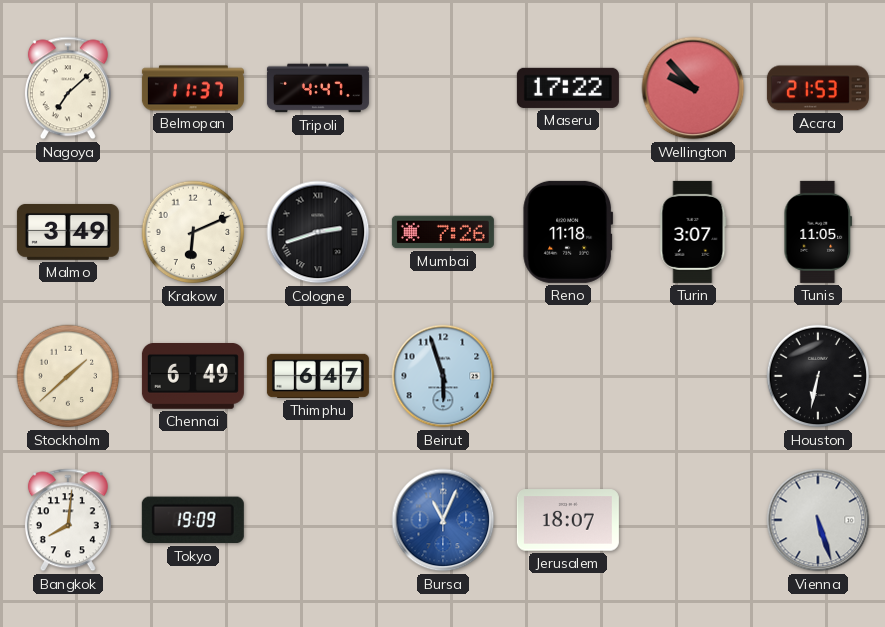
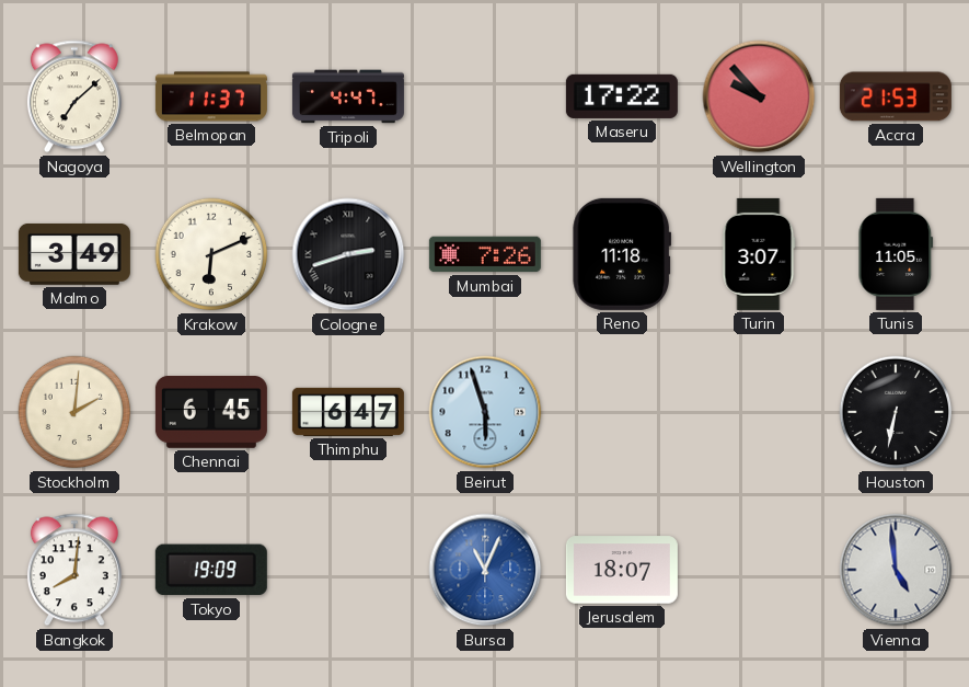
Stockholm: 1:38 -> 2:01 (74, 412)
Chennai: 6:49 -> 6:45 (211, 413)
Vienna: 5:27 -> 4:59 (896, 570)
